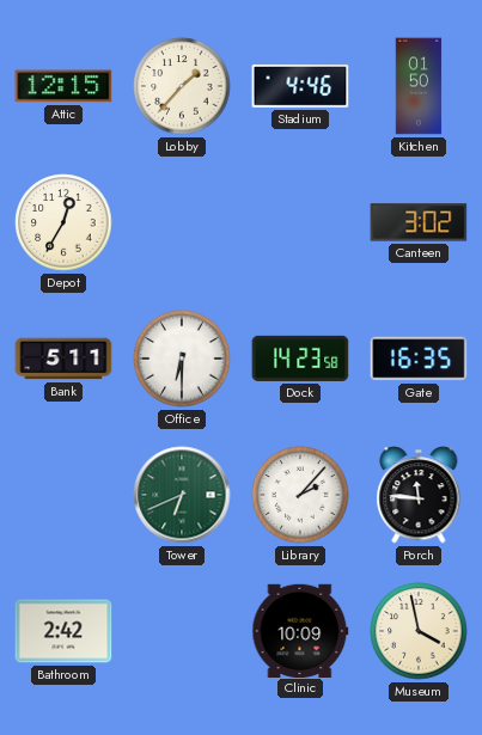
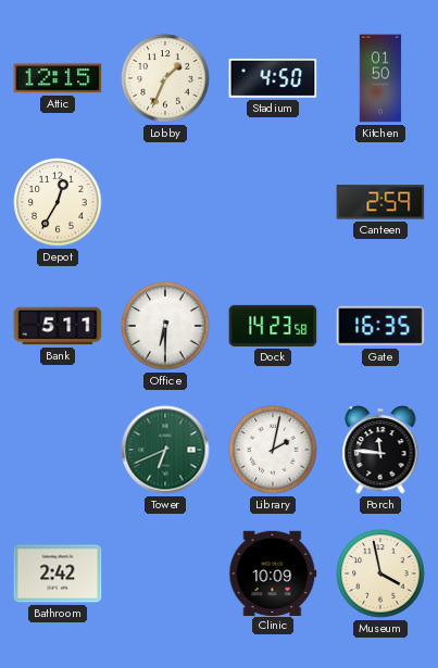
Lobby: 1:37 -> 1:34 (165, 78)
Stadium: 4:46 -> 4:50 (273, 78)
Canteen: 3:02 -> 2:59 (380, 202)
Library: 2:07 -> 2:02 (273, 450)
